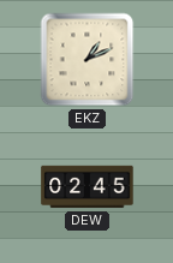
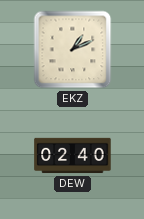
DEW: 02:45 -> 02:40 (73, 156)
